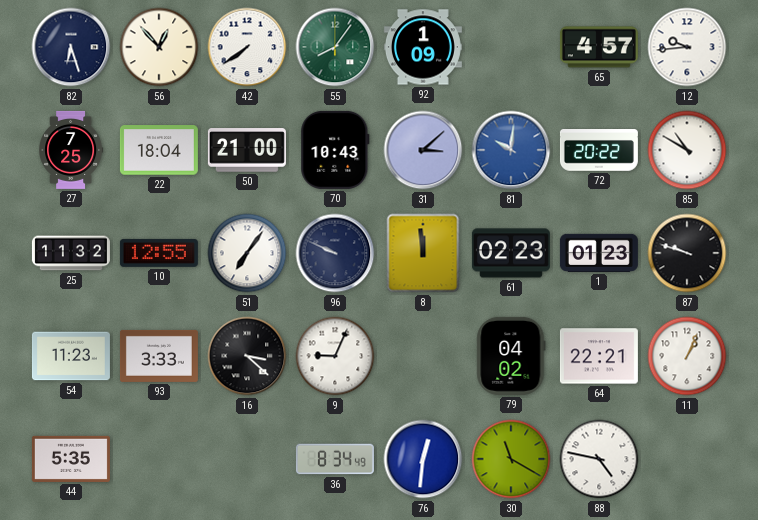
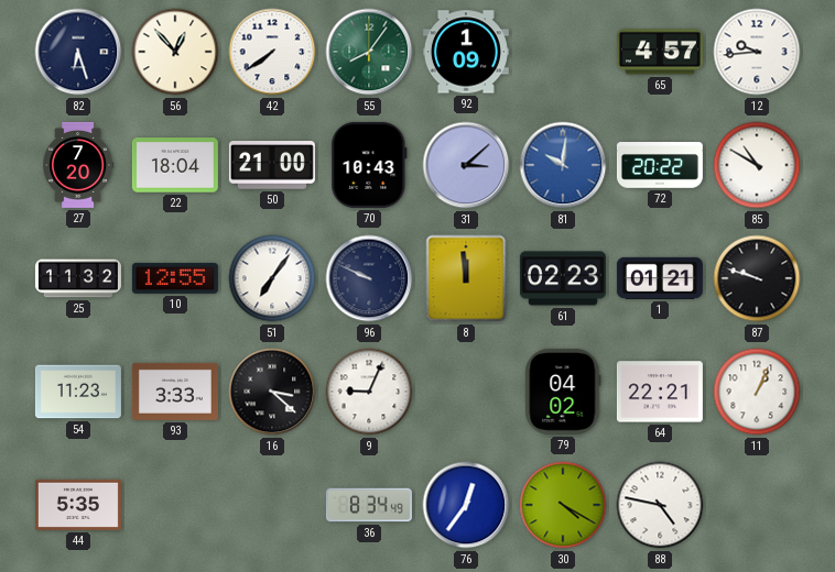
27: 7:25 -> 7:20 (78, 165)
1: 01:23 -> 01:21 (660, 278)
76: 12:31 -> 12:36 (466, 505)
30: 11:20 -> 4:20 (563, 505)
